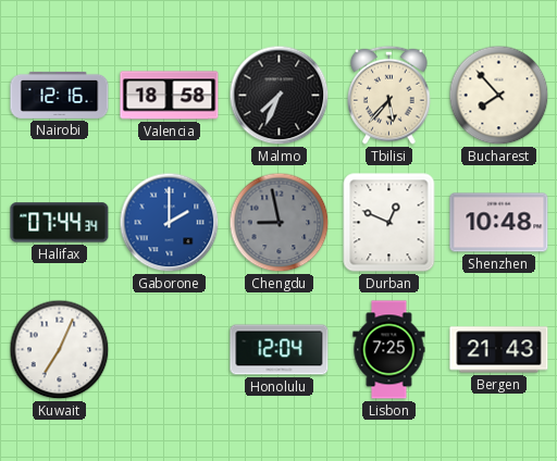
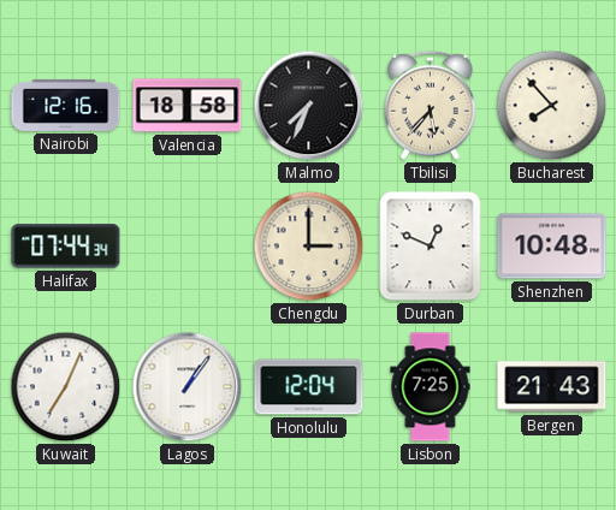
Gaborone: 2:00 -> none (170, 223)
Chengdu: 8:58 -> 3:00 (309, 247)
Chengdu dial: grey -> cream (309, 247)
Lagos: none -> 1:06 (188, 387)
